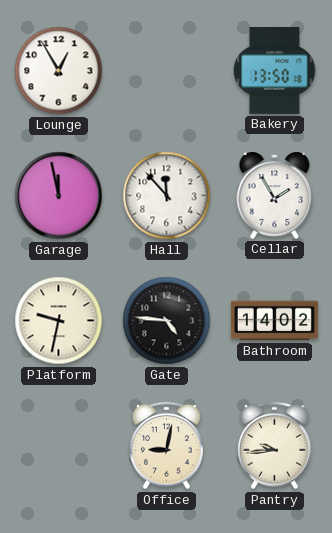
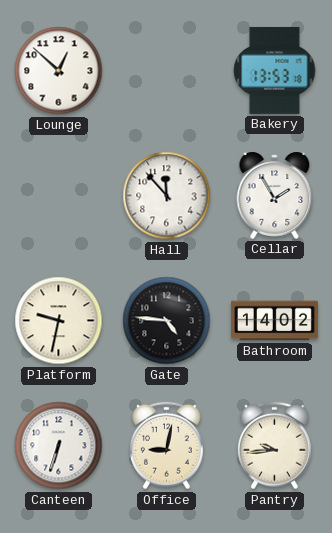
Lounge: 12:55 -> 12:52 (59, 71)
Bakery: 13:50 -> 13:53 (275, 70)
Garage: 11:58 -> none (59, 196)
Canteen: none -> 6:33 (59, 446)
